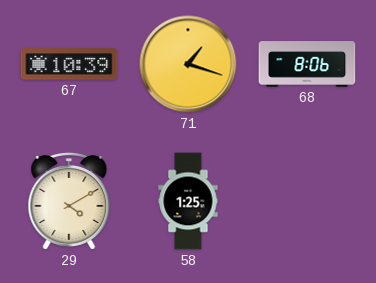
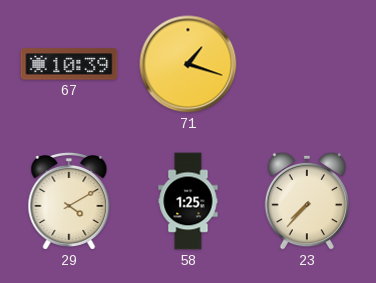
68: 8:06 -> none (307, 64)
23: none -> 7:37 (307, 201)
